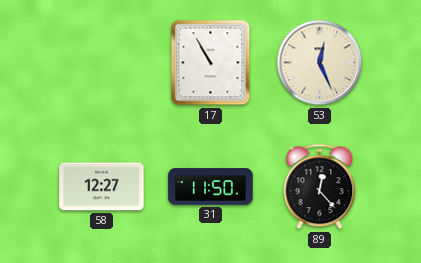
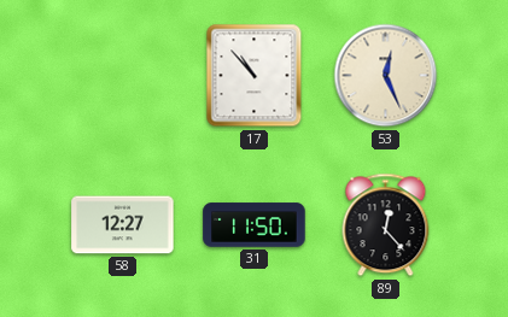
17: 10:55 -> 10:53 (255, 76)
